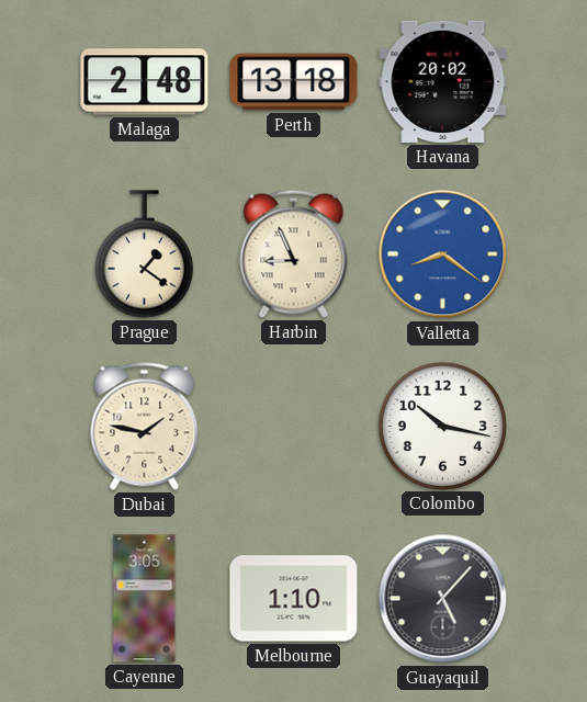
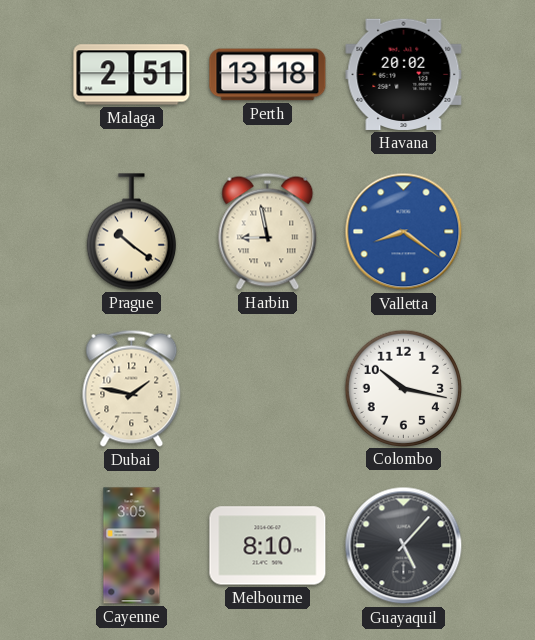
Malaga: 2:48 -> 2:51 (132, 75)
Prague: 1:21 -> 10:21 (131, 232)
Harbin: 8:56 -> 8:58 (268, 231)
Melbourne: 1:10 -> 8:10 (268, 546)
